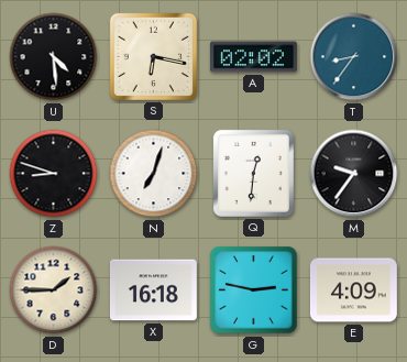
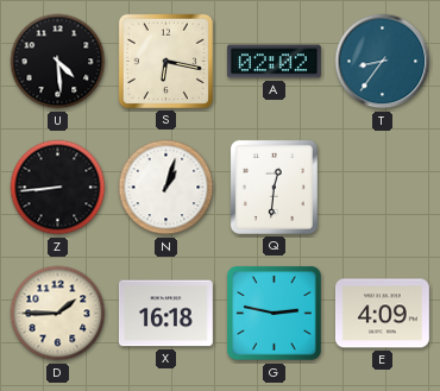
Z: 8:48 -> 8:44 (58, 188)
N: 7:03 -> 1:03 (166, 188)
M: 9:36 -> none (354, 174)
